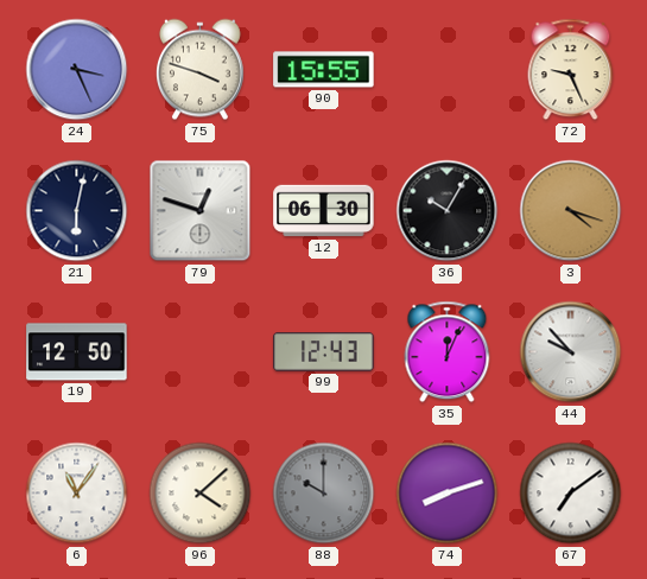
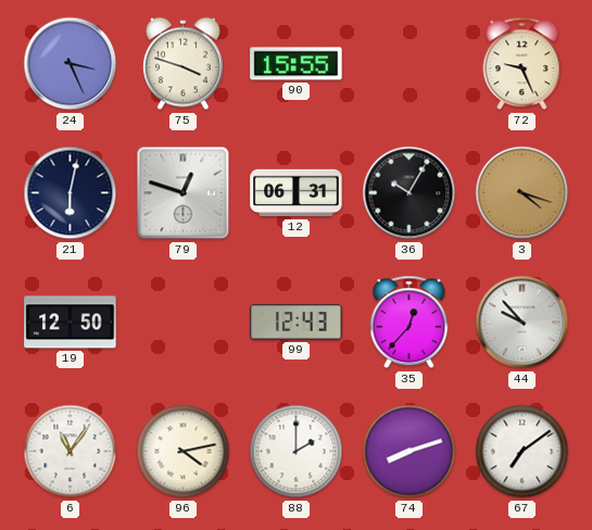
12: 06:30 -> 06:31 (297, 193)
35: 12:04 -> 12:37 (410, 323)
96: 4:08 -> 4:13 (184, 452)
88: 10:00 -> 2:00 (297, 452)
88 dial: grey -> white (297, 452)
